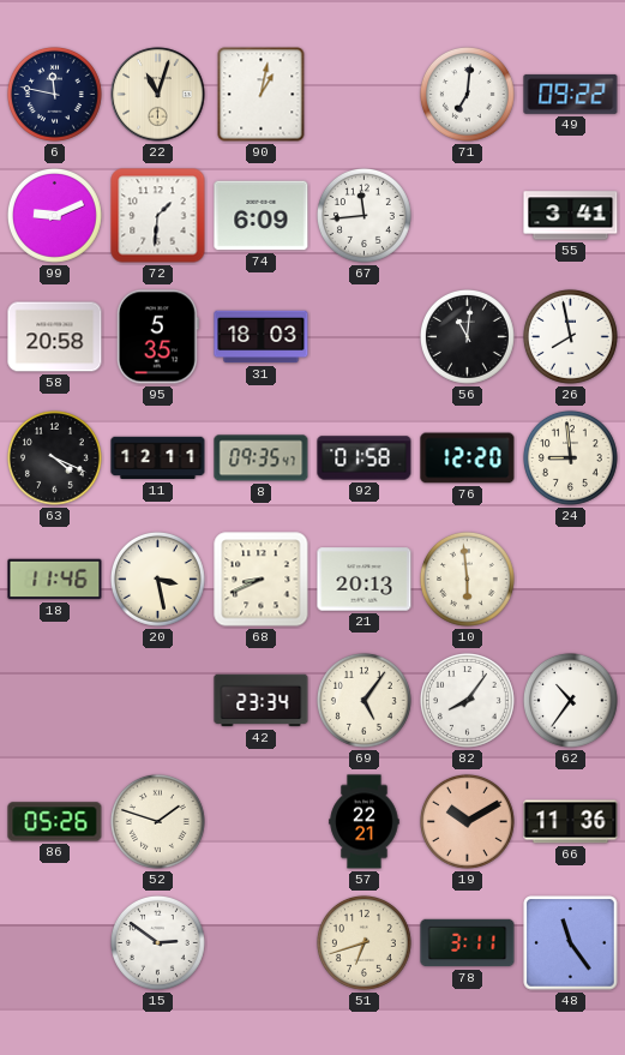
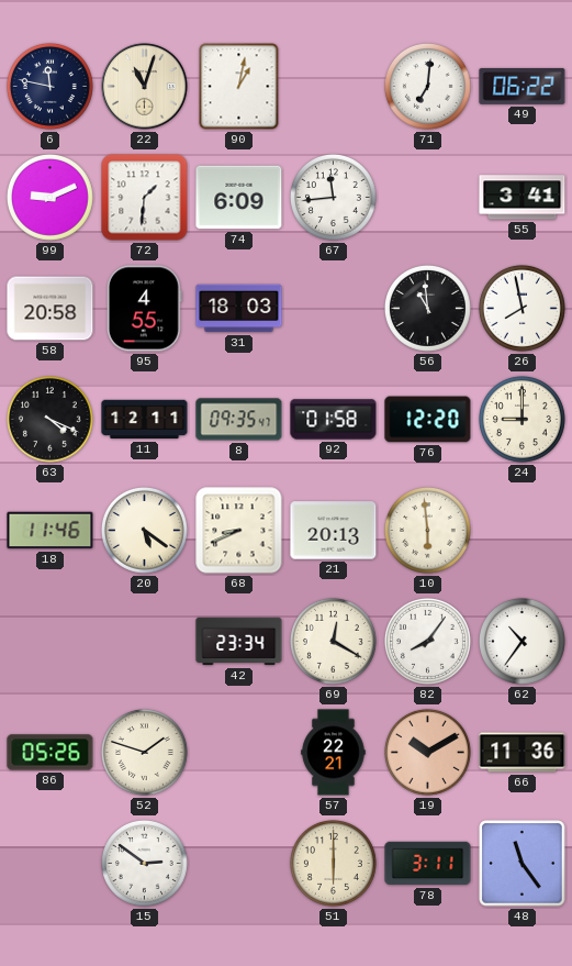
49: 09:22 -> 06:22 (523, 86)
95: 5:35 -> 4:55 (144, 309)
56: 11:01 -> 10:59 (427, 308)
24: 8:59 -> 9:00 (521, 419)
20: 3:28 -> 5:21 (144, 530)
69: 5:06 -> 12:20 (333, 641)
51: 6:42 -> 6:00 (333, 863)
